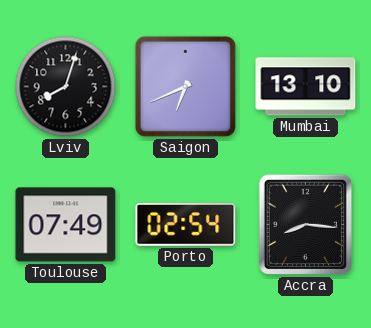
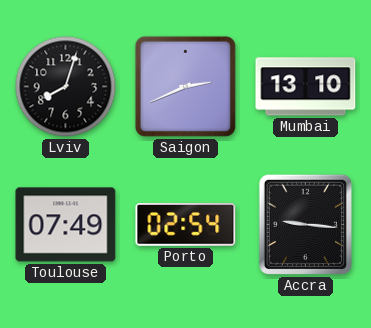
Saigon: 6:41 -> 2:41 (185, 86)
Accra: 8:16 -> 9:16 (305, 224)
